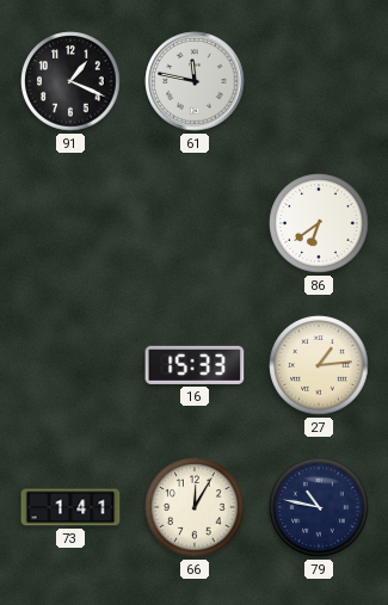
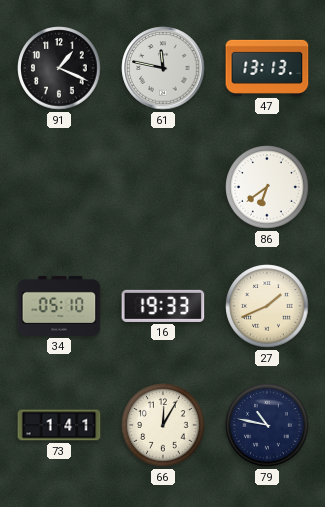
47: none -> 13:13 (267, 68)
34: none -> 05:10 (59, 306)
16: 15:33 -> 19:33 (163, 306)
27: 1:14 -> 1:41 (267, 306)
